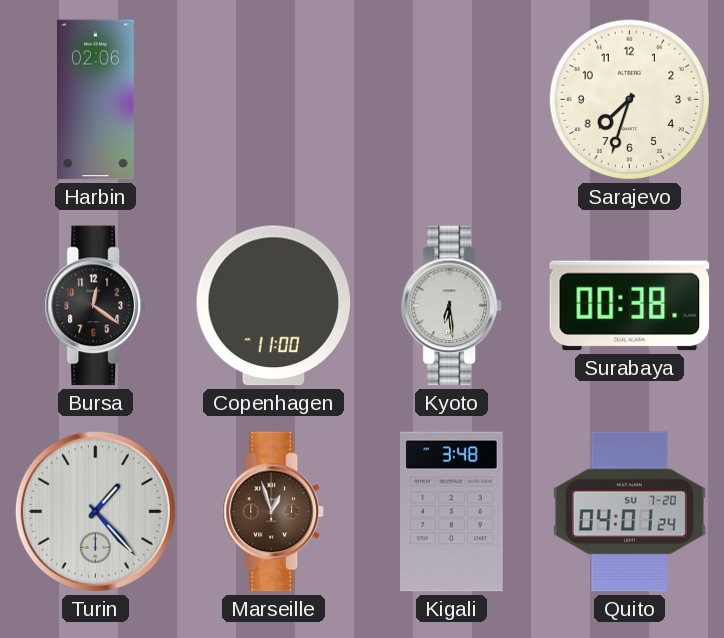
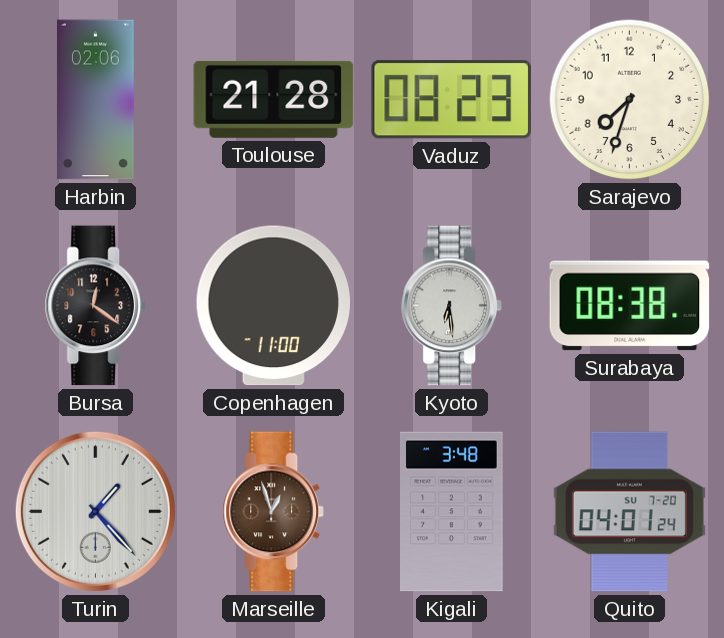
Toulouse: none -> 21:28 (274, 99)
Vaduz: none -> 08:23 (451, 100)
Surabaya: 00:38 -> 08:38 (630, 306)
